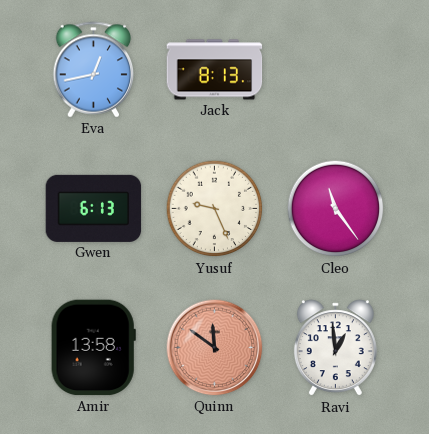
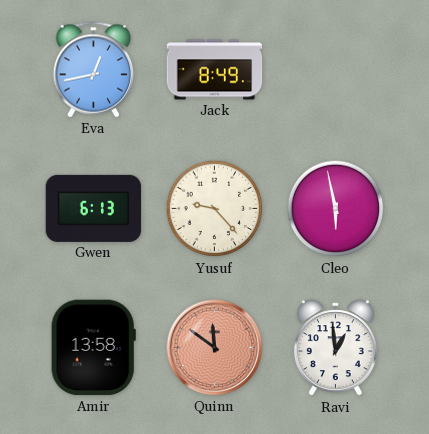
Jack: 8:13 -> 8:49 (215, 70)
Yusuf: 9:26 -> 9:23 (215, 209)
Cleo: 11:24 -> 5:58 (336, 209)
